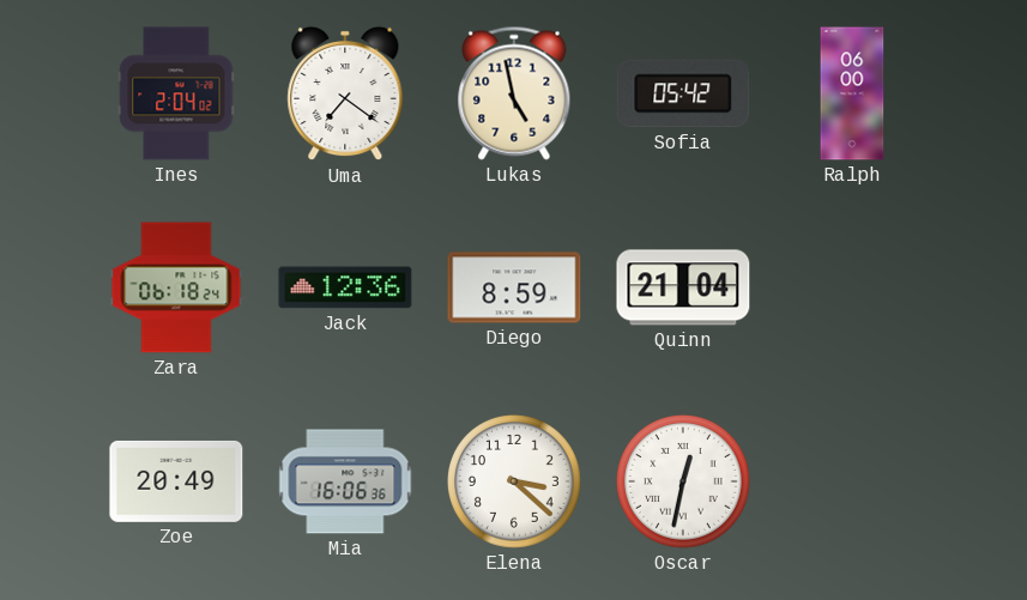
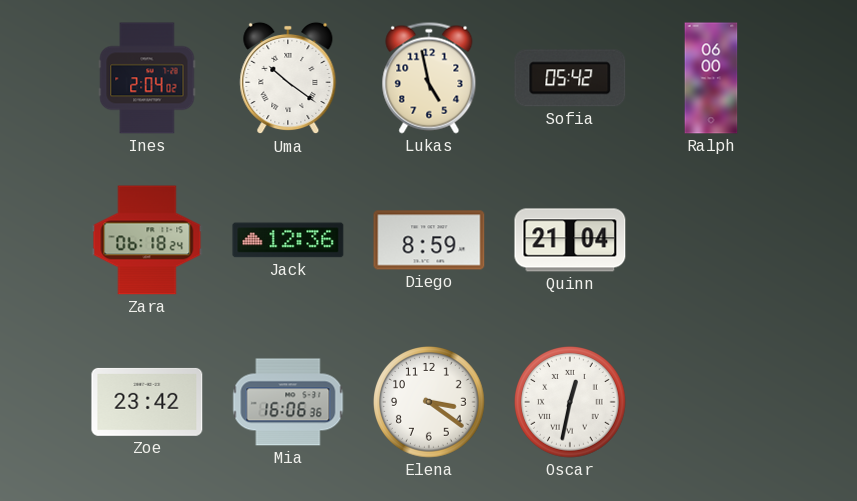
Uma: 7:21 -> 10:21 (288, 78)
Zoe: 20:49 -> 23:42 (147, 402)
Elena: 3:22 -> 3:21 (430, 403)
